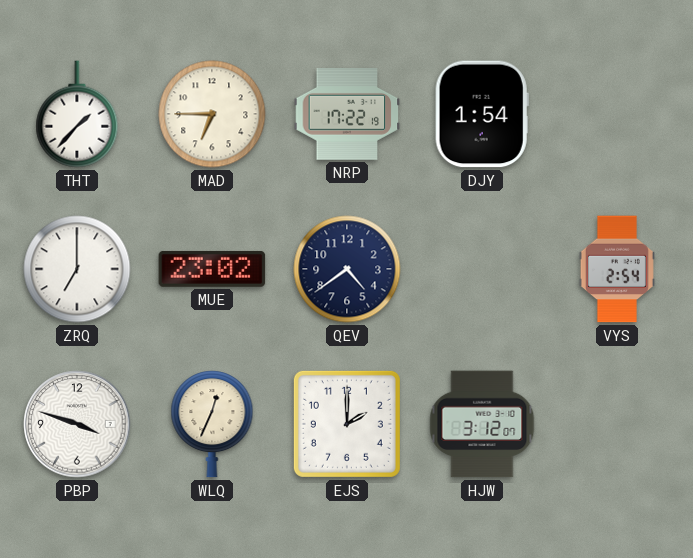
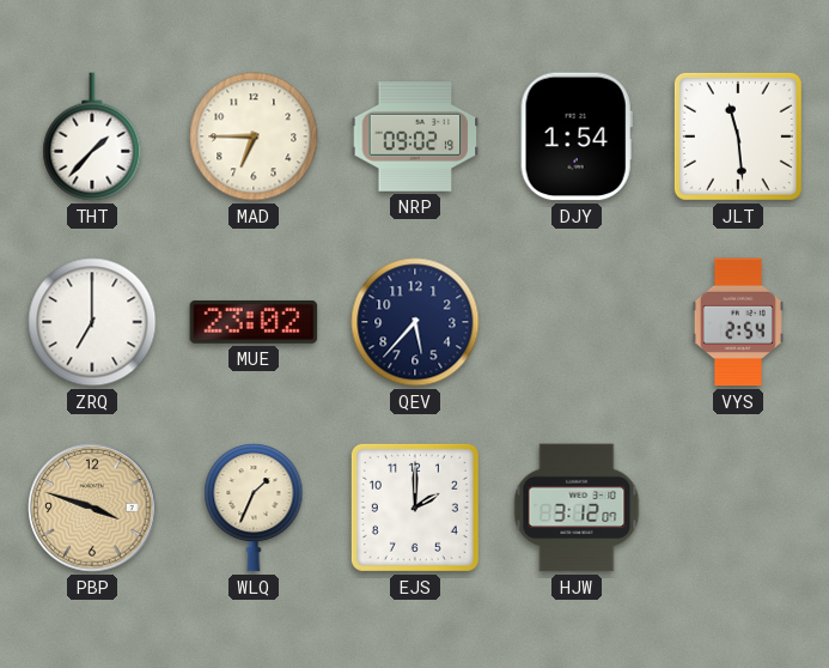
NRP: 17:22 -> 09:02 (415, 138)
JLT: none -> 11:29 (738, 136)
QEV: 4:39 -> 5:37 (415, 322)
PBP dial: white -> champagne (92, 508)
WLQ: 12:34 -> 1:34 (254, 508)
